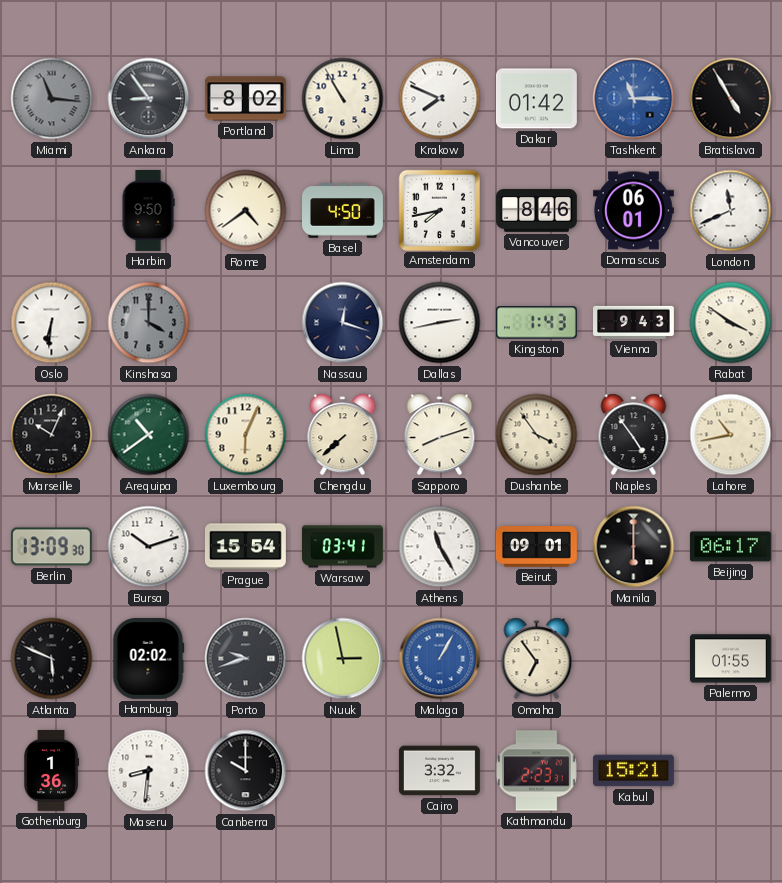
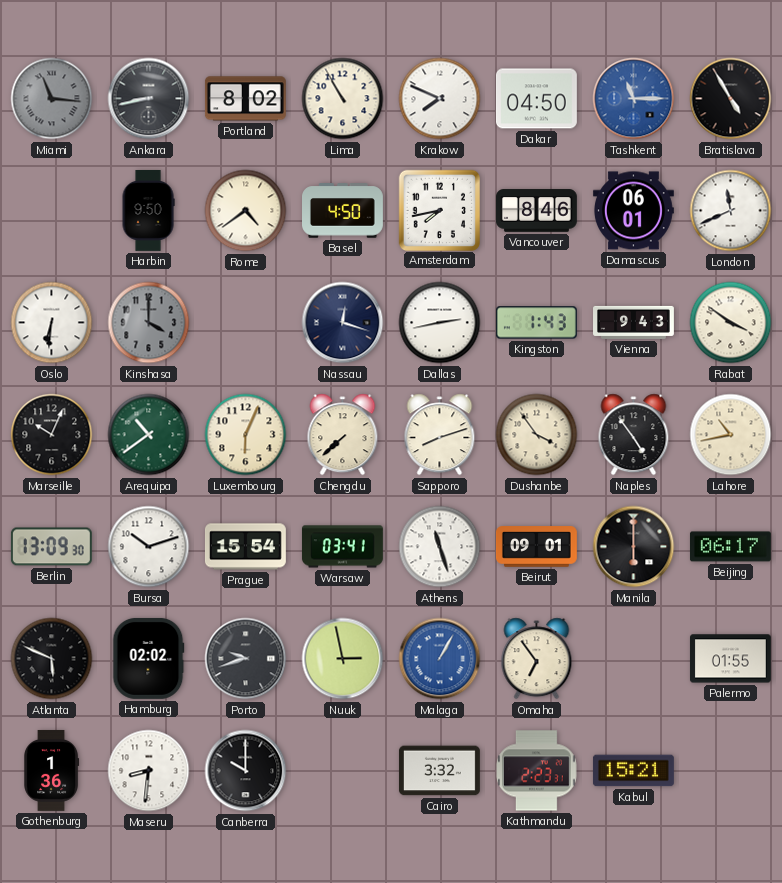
Ankara: 8:54 -> 8:43 (149, 99)
Dakar: 01:42 -> 04:50 (536, 99)
Athens: 11:25 -> 11:27 (440, 547)
